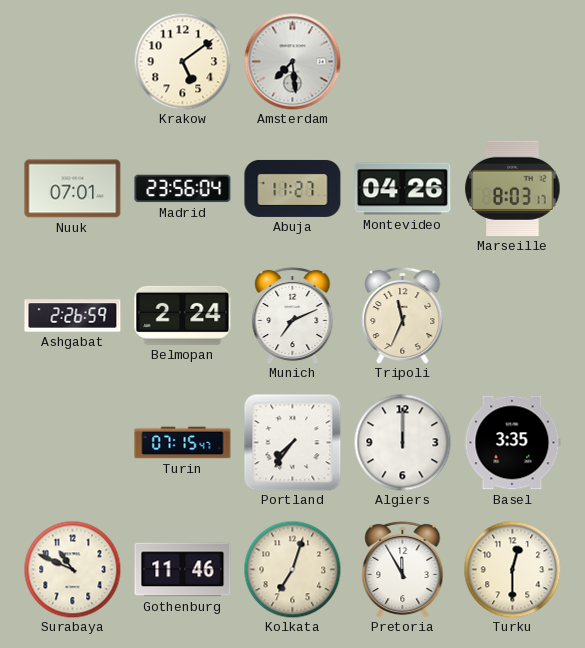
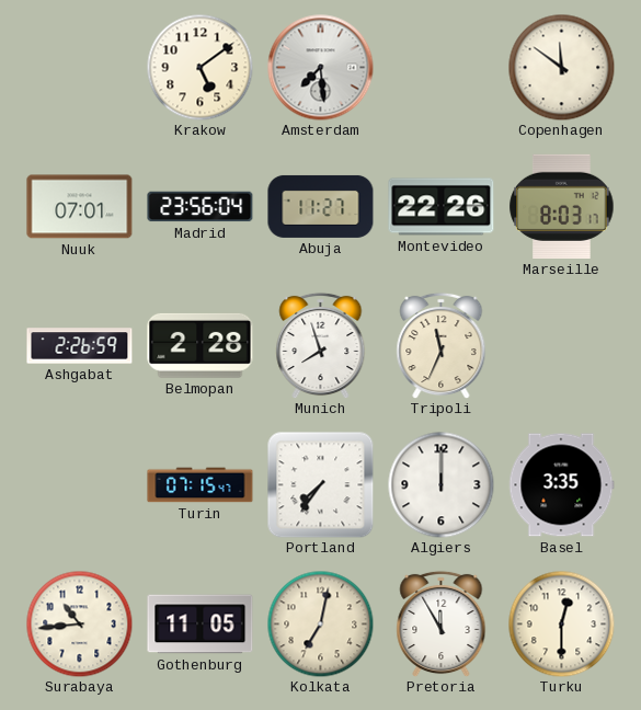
Copenhagen: none -> 11:51 (561, 67)
Montevideo: 04:26 -> 22:26 (442, 207)
Belmopan: 2:24 -> 2:28 (201, 345)
Munich: 7:11 -> 7:57 (321, 345)
Surabaya: 10:49 -> 10:44 (79, 623)
Gothenburg: 11:46 -> 11:05 (201, 625)
Kolkata: 7:03 -> 7:02 (320, 623)
